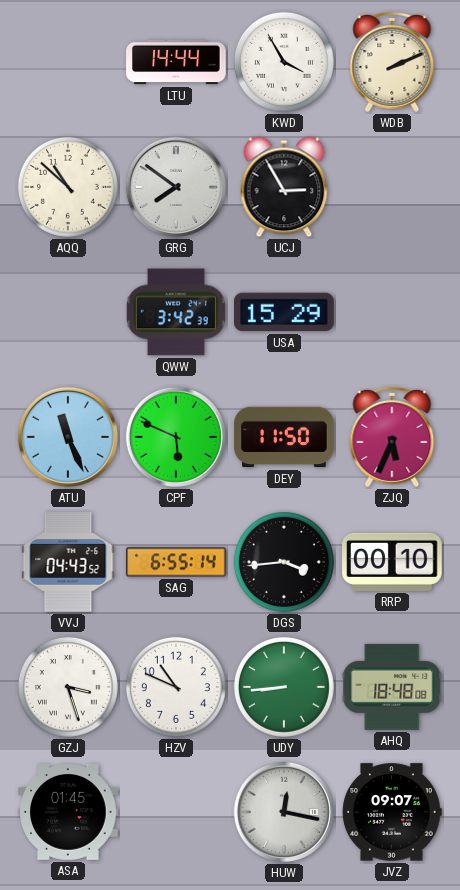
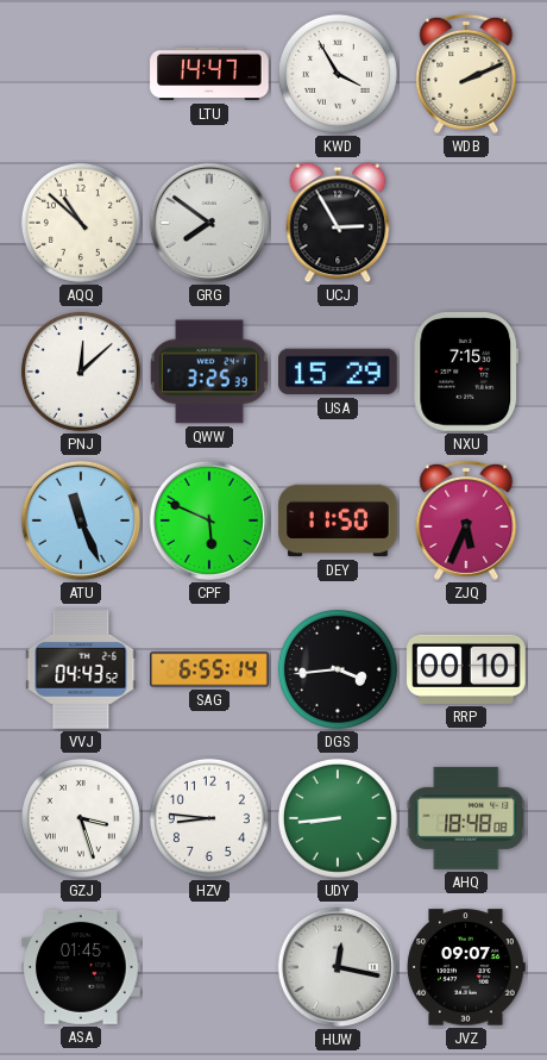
LTU: 14:44 -> 14:47 (209, 74)
PNJ: none -> 12:08 (81, 372)
QWW: 3:42 -> 3:25 (209, 372)
NXU: none -> 7:15 (466, 372)
HZV: 10:49 -> 8:46 (209, 818)
